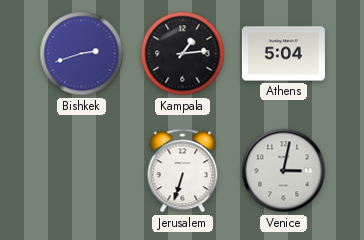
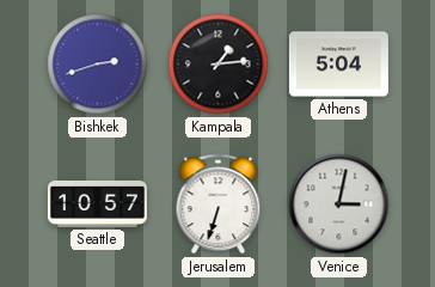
Seattle: none -> 10:57 (97, 203)
